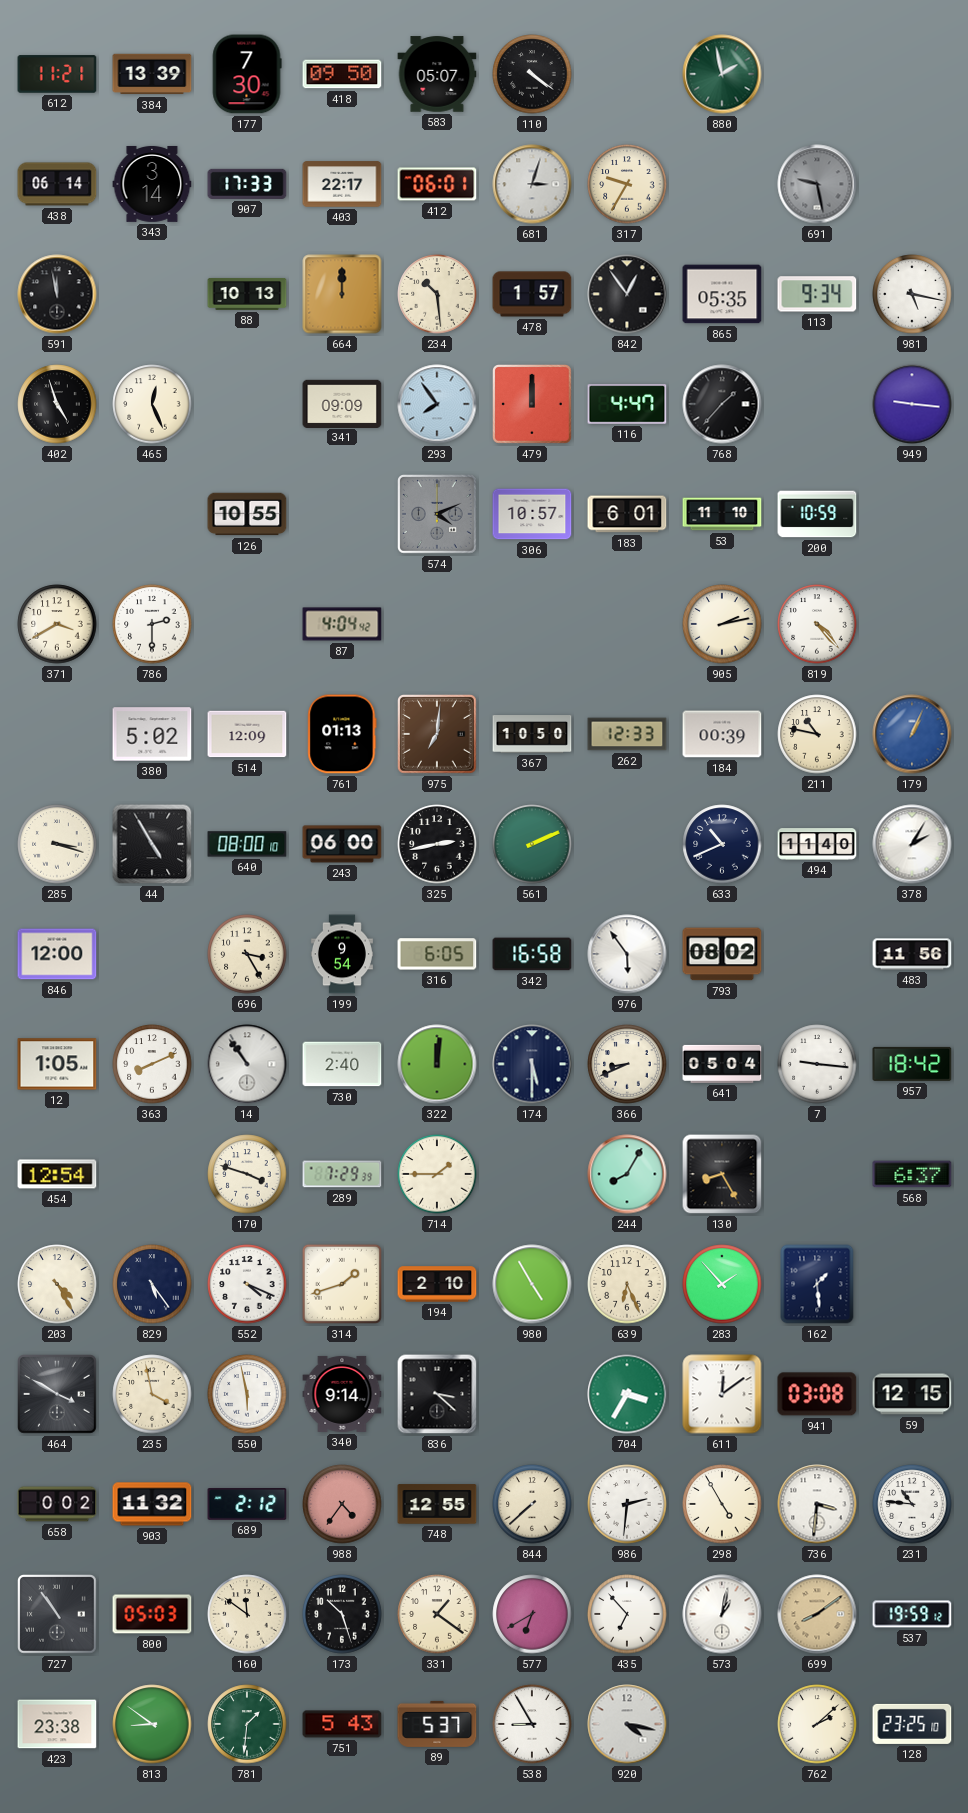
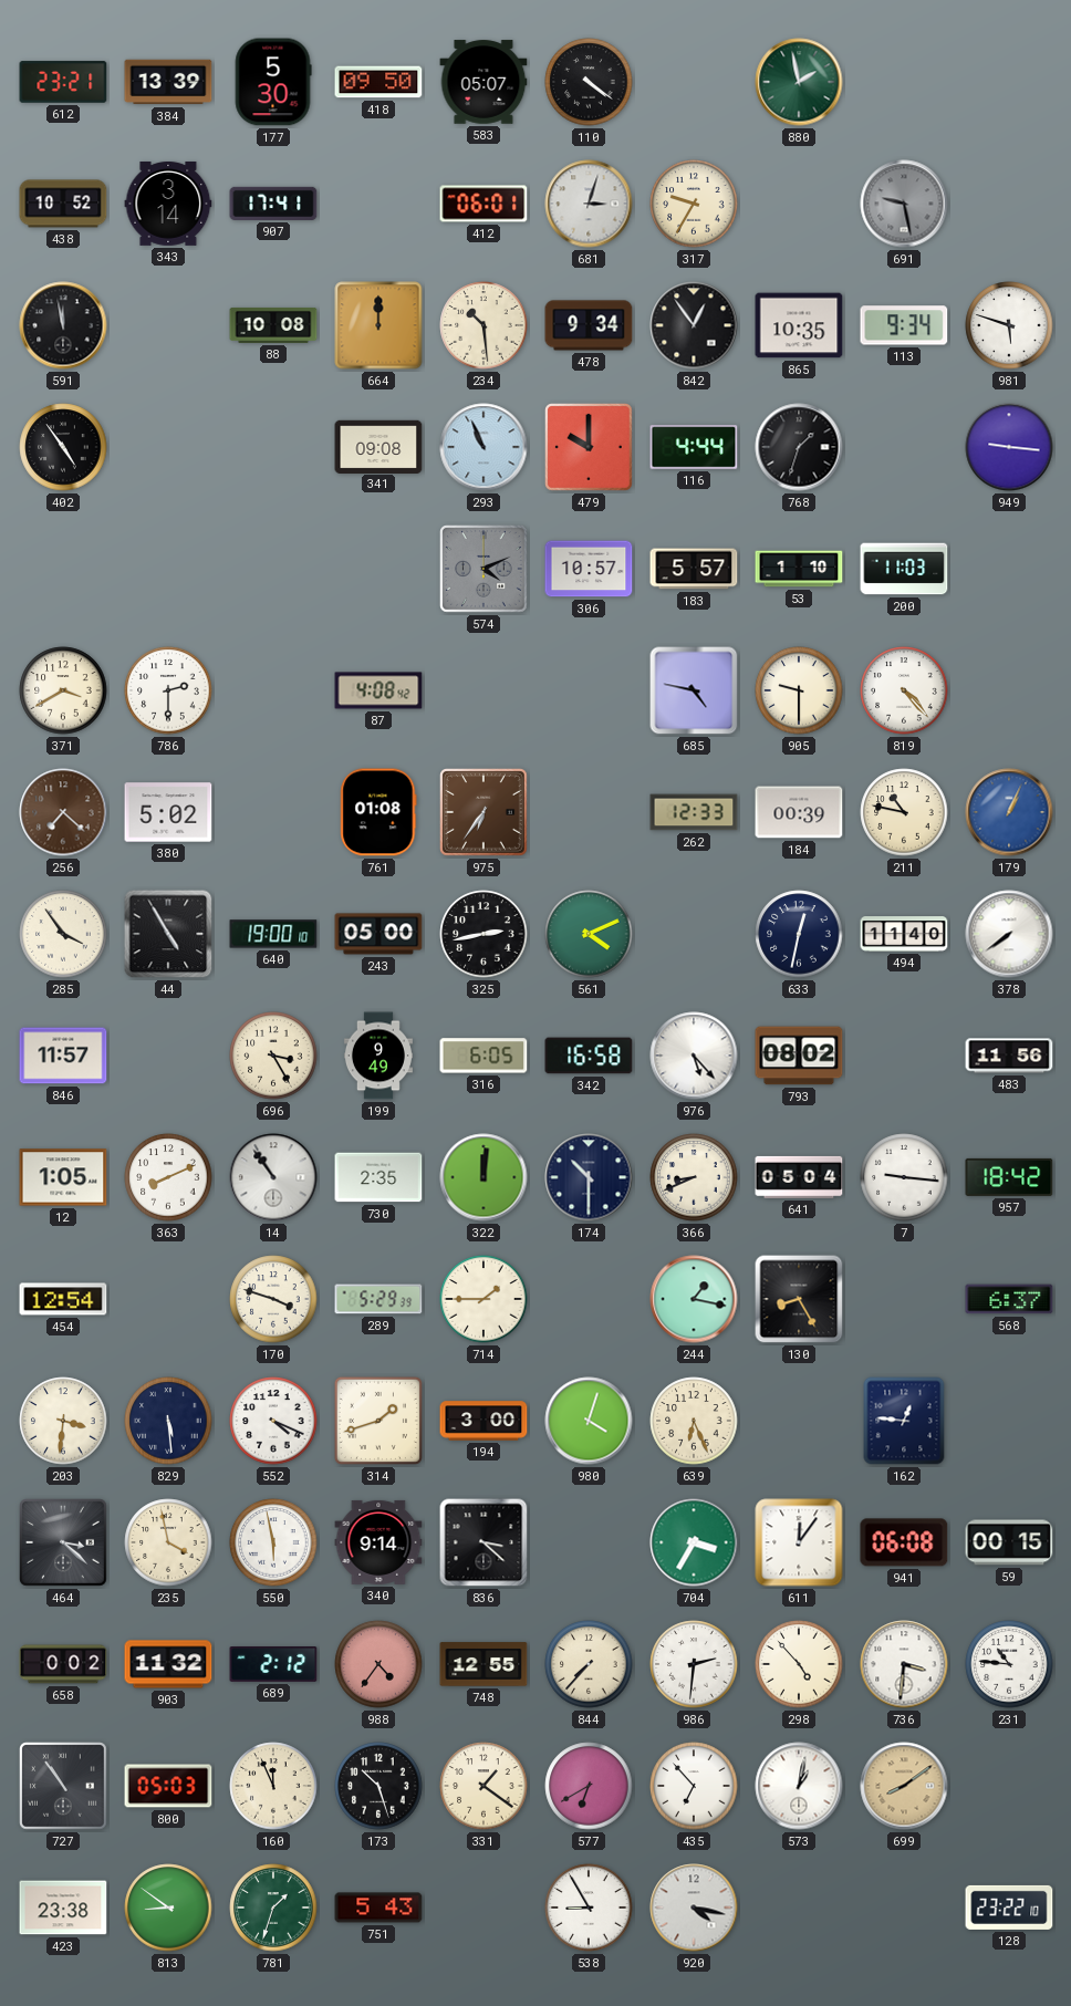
612: 11:21 -> 23:21 (63, 82)
177: 7:30 -> 5:30 (273, 82)
438: 06:14 -> 10:52 (63, 204)
907: 17:33 -> 17:41 (273, 204)
403: 22:17 -> none (342, 184)
88: 10:13 -> 10:08 (273, 325)
478: 1:57 -> 9:34 (589, 325)
865: 05:35 -> 10:35 (799, 325)
981: 5:17 -> 5:48 (1009, 325)
402: 4:57 -> 4:54 (63, 447)
465: 12:26 -> none (152, 404)
341: 09:09 -> 09:08 (378, 446)
293: 7:54 -> 10:56 (483, 447)
479: 12:00 -> 10:00 (590, 448)
116: 4:47 -> 4:44 (694, 447)
768: 1:37 -> 1:33 (799, 447)
126: 10:55 -> none (247, 514)
183: 6:01 -> 5:57 (694, 569)
53: 11:10 -> 1:10 (799, 569)
200: 10:59 -> 11:03 (904, 569)
87: 4:04 -> 4:08 (378, 690)
685: none -> 4:47 (694, 690)
905: 2:13 -> 9:30 (799, 690)
256: none -> 7:22 (63, 812)
514: 12:09 -> none (247, 734)
761: 01:13 -> 01:08 (378, 812)
975: 7:01 -> 6:36 (485, 813)
367: 10:50 -> none (532, 734)
285: 3:18 -> 3:54 (63, 934)
640: 08:00 -> 19:00 (273, 934)
243: 06:00 -> 05:00 (378, 934)
561: 2:11 -> 4:11 (589, 934)
633: 10:41 -> 12:32 (799, 934)
378: 2:05 -> 7:39 (1009, 934)
846: 12:00 -> 11:57 (63, 1056)
199: 9:54 -> 9:49 (378, 1056)
976: 5:54 -> 5:23 (694, 1056)
730: 2:40 -> 2:35 (378, 1177)
174: 5:30 -> 10:30 (589, 1177)
289: 7:29 -> 5:29 (378, 1299)
244: 8:05 -> 1:17 (694, 1299)
203: 4:25 -> 3:31 (63, 1421)
829: 5:24 -> 5:29 (168, 1421)
194: 2:10 -> 3:00 (483, 1421)
980: 4:55 -> 4:03 (589, 1421)
283: 1:53 -> none (722, 1284)
162: 1:29 -> 12:46 (904, 1421)
464: 3:50 -> 3:22 (64, 1544)
611: 12:09 -> 12:06 (799, 1542)
941: 03:08 -> 06:08 (904, 1542)
59: 12:15 -> 00:15 (1009, 1542)
844: 7:38 -> 7:37 (589, 1664)
298: 4:55 -> 4:53 (799, 1664)
160: 11:51 -> 11:56 (273, 1786)
537: 19:59 -> none (912, 1614)
781: 1:31 -> 1:33 (273, 1908)
89: 5:37 -> none (437, 1724)
762: 2:08 -> none (817, 1724)
128: 23:25 -> 23:22 (1009, 1908)
